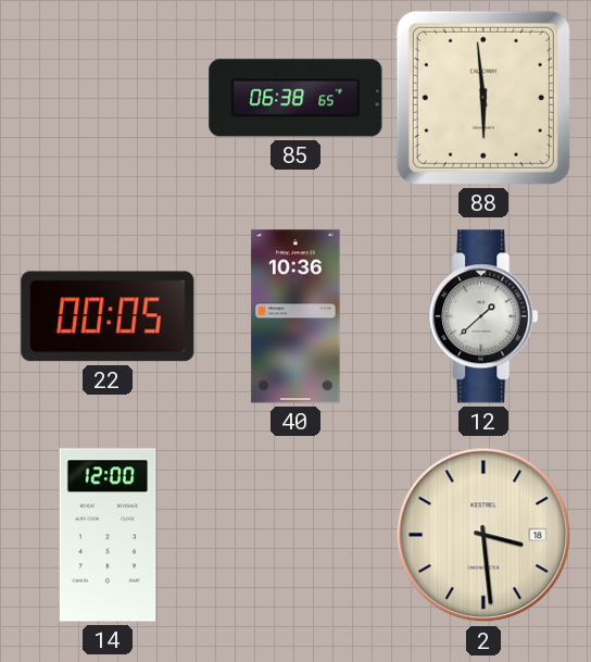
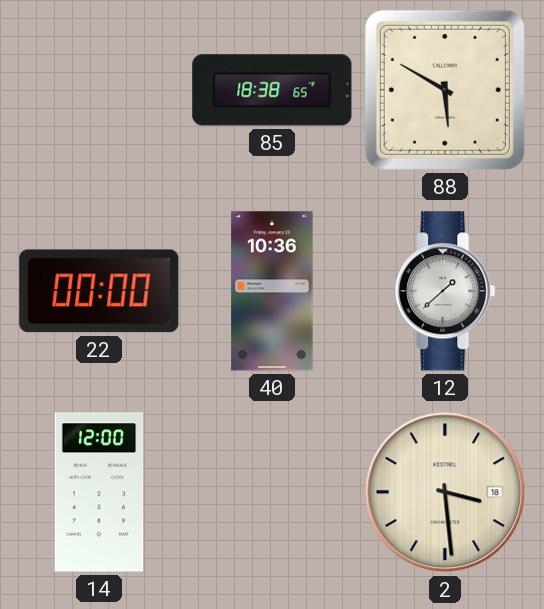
85: 06:38 -> 18:38 (272, 90)
88: 5:59 -> 5:50 (445, 90)
22: 00:05 -> 00:00 (99, 291)
